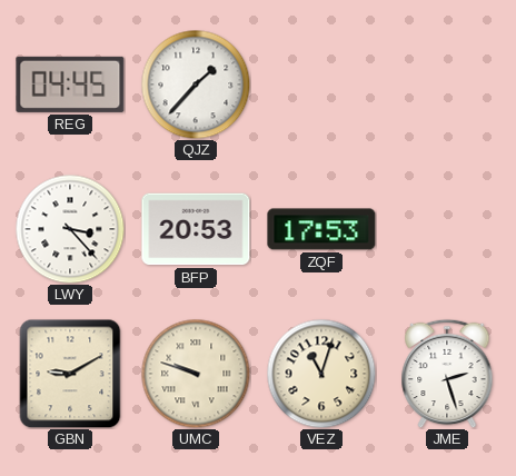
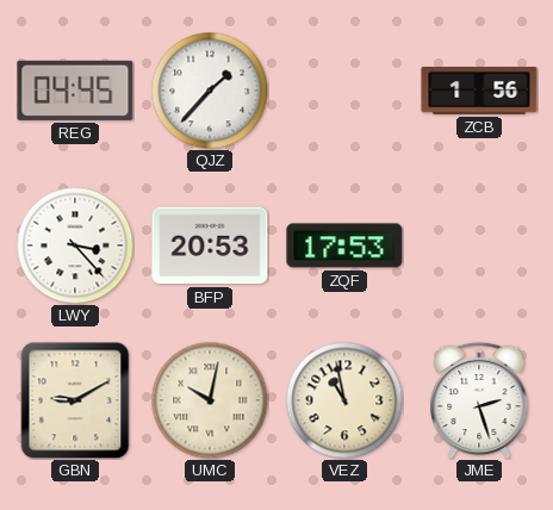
ZCB: none -> 1:56 (479, 91)
UMC: 9:48 -> 10:02 (210, 400)
VEZ: 11:03 -> 10:58 (344, 400)
